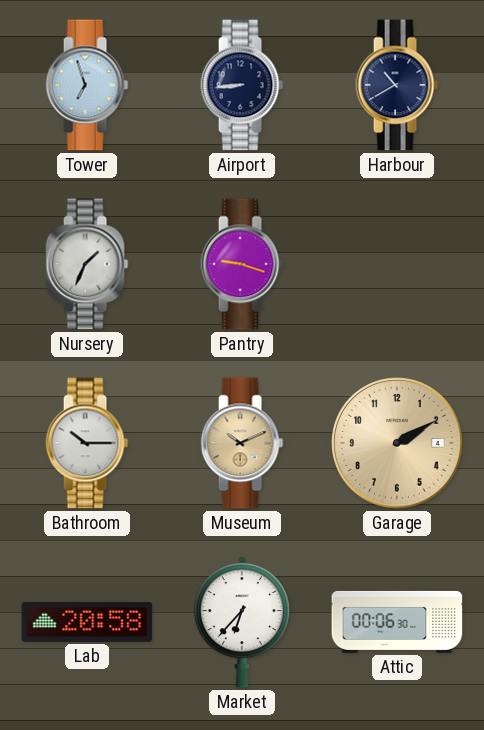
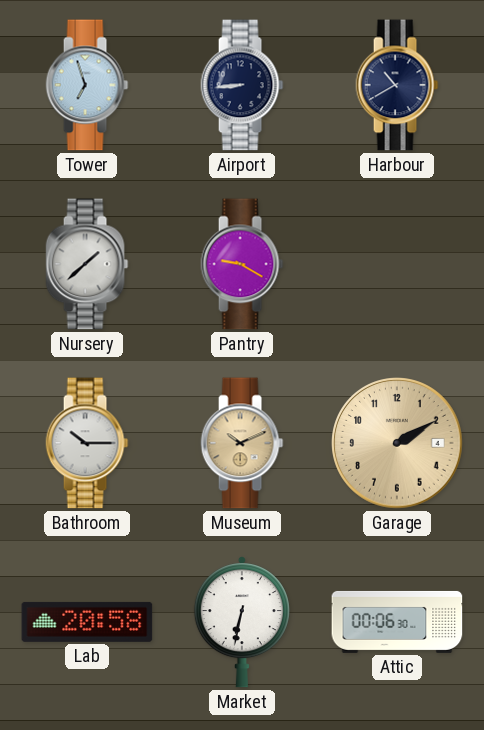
Nursery: 1:34 -> 1:38 (87, 264)
Pantry: 9:18 -> 9:20 (242, 264)
Market: 6:37 -> 6:32 (242, 622)
